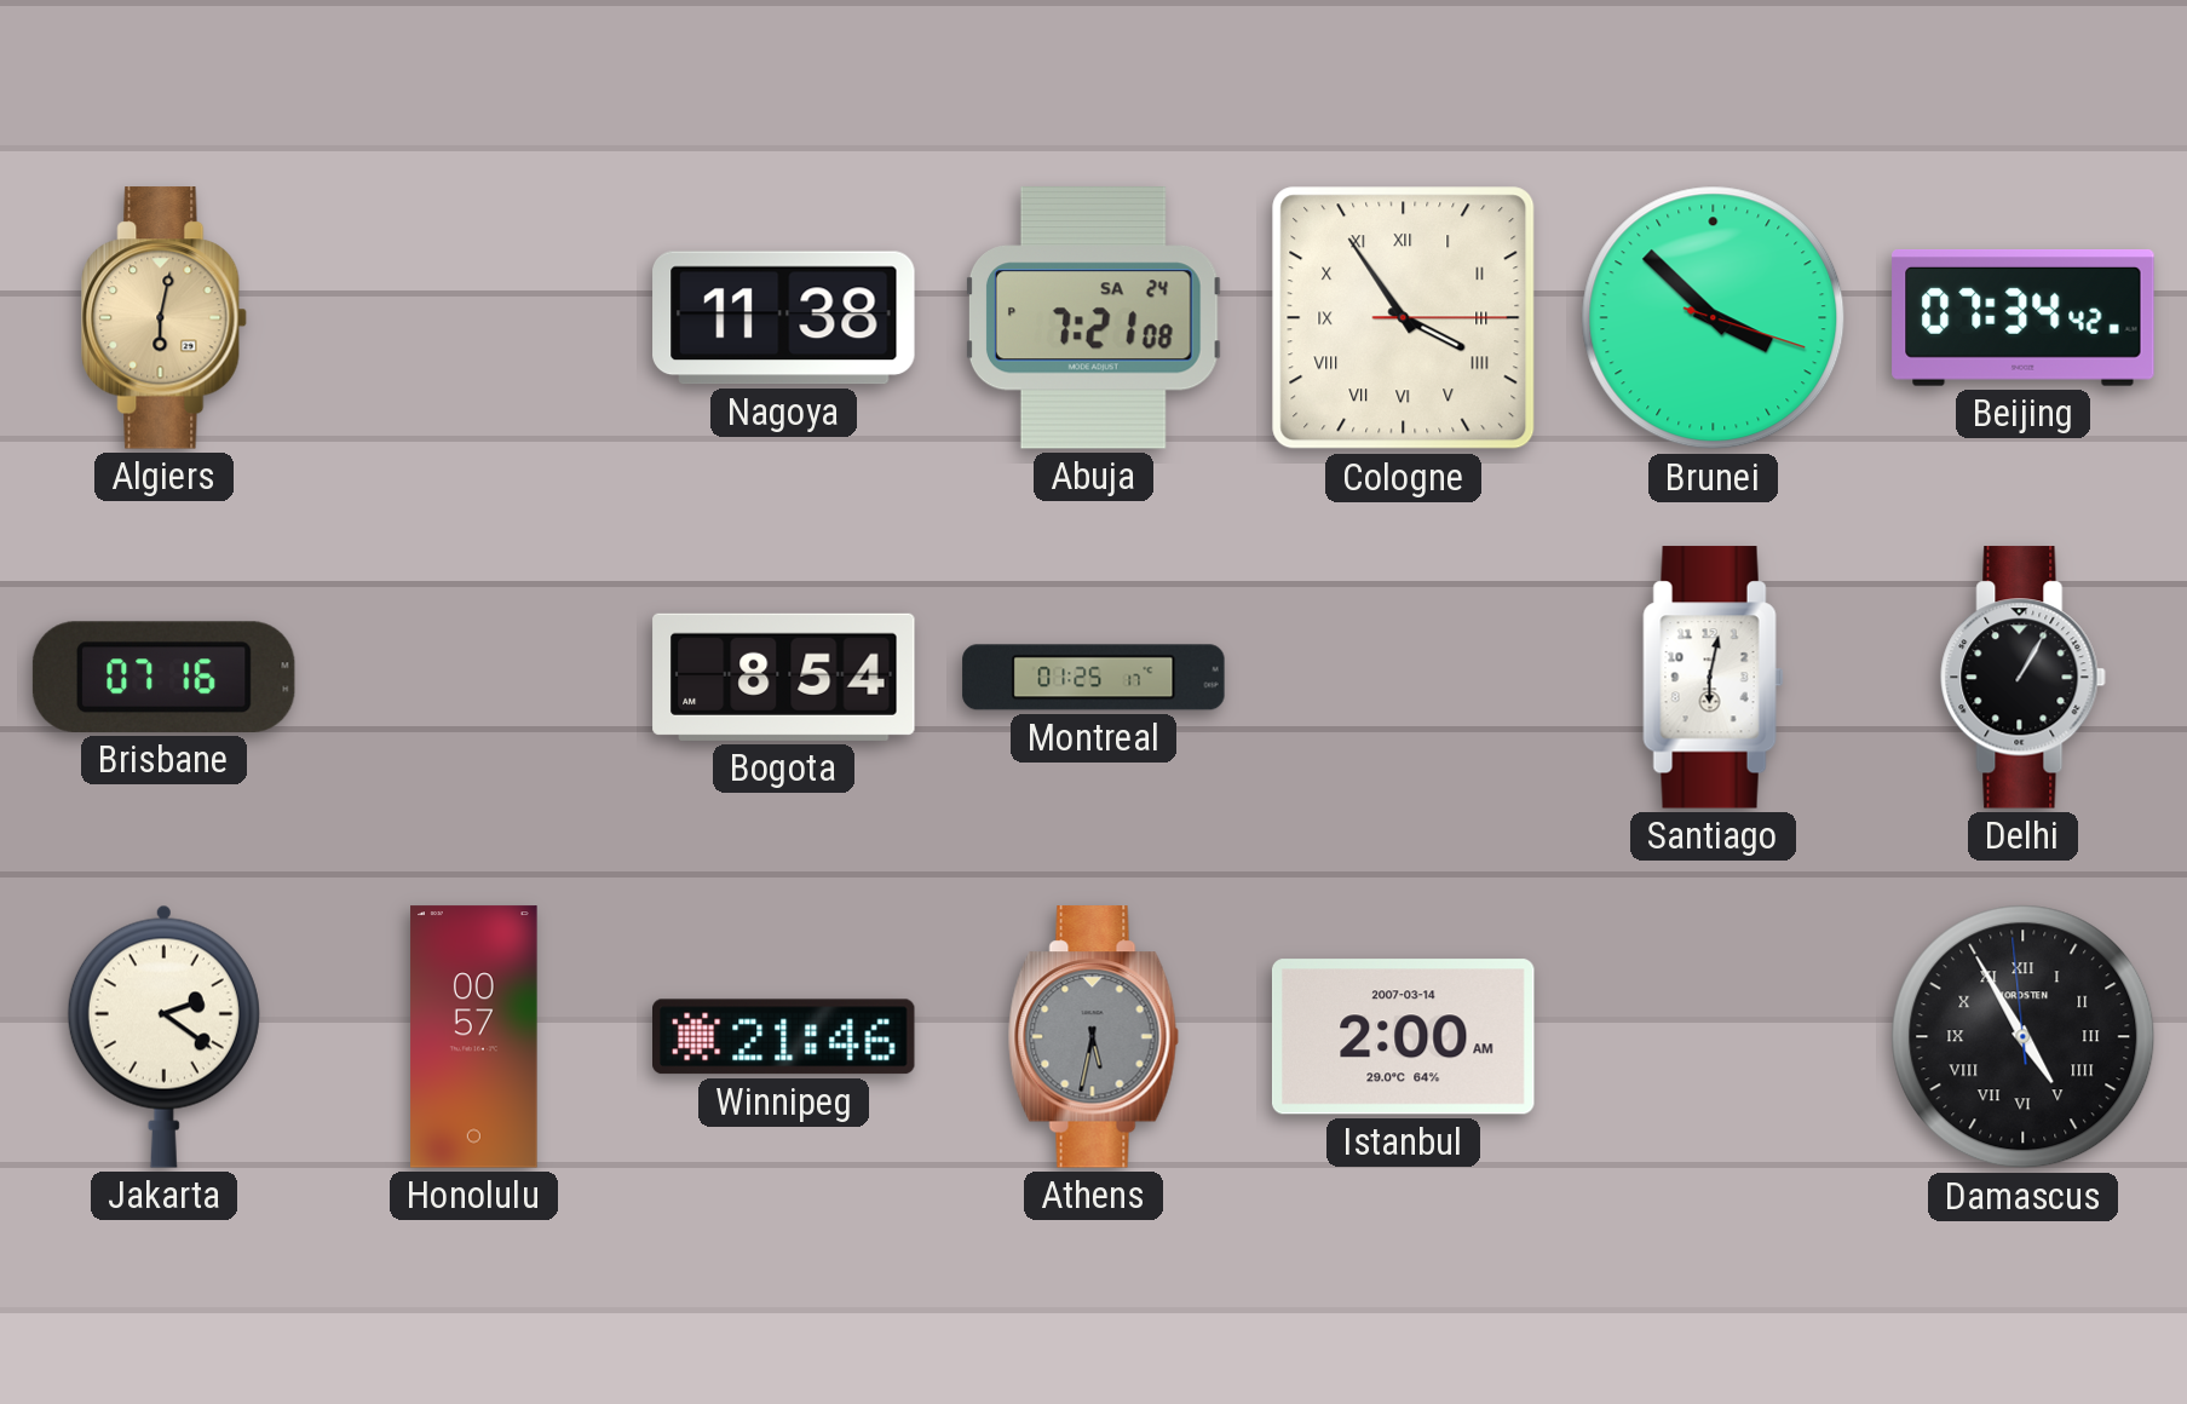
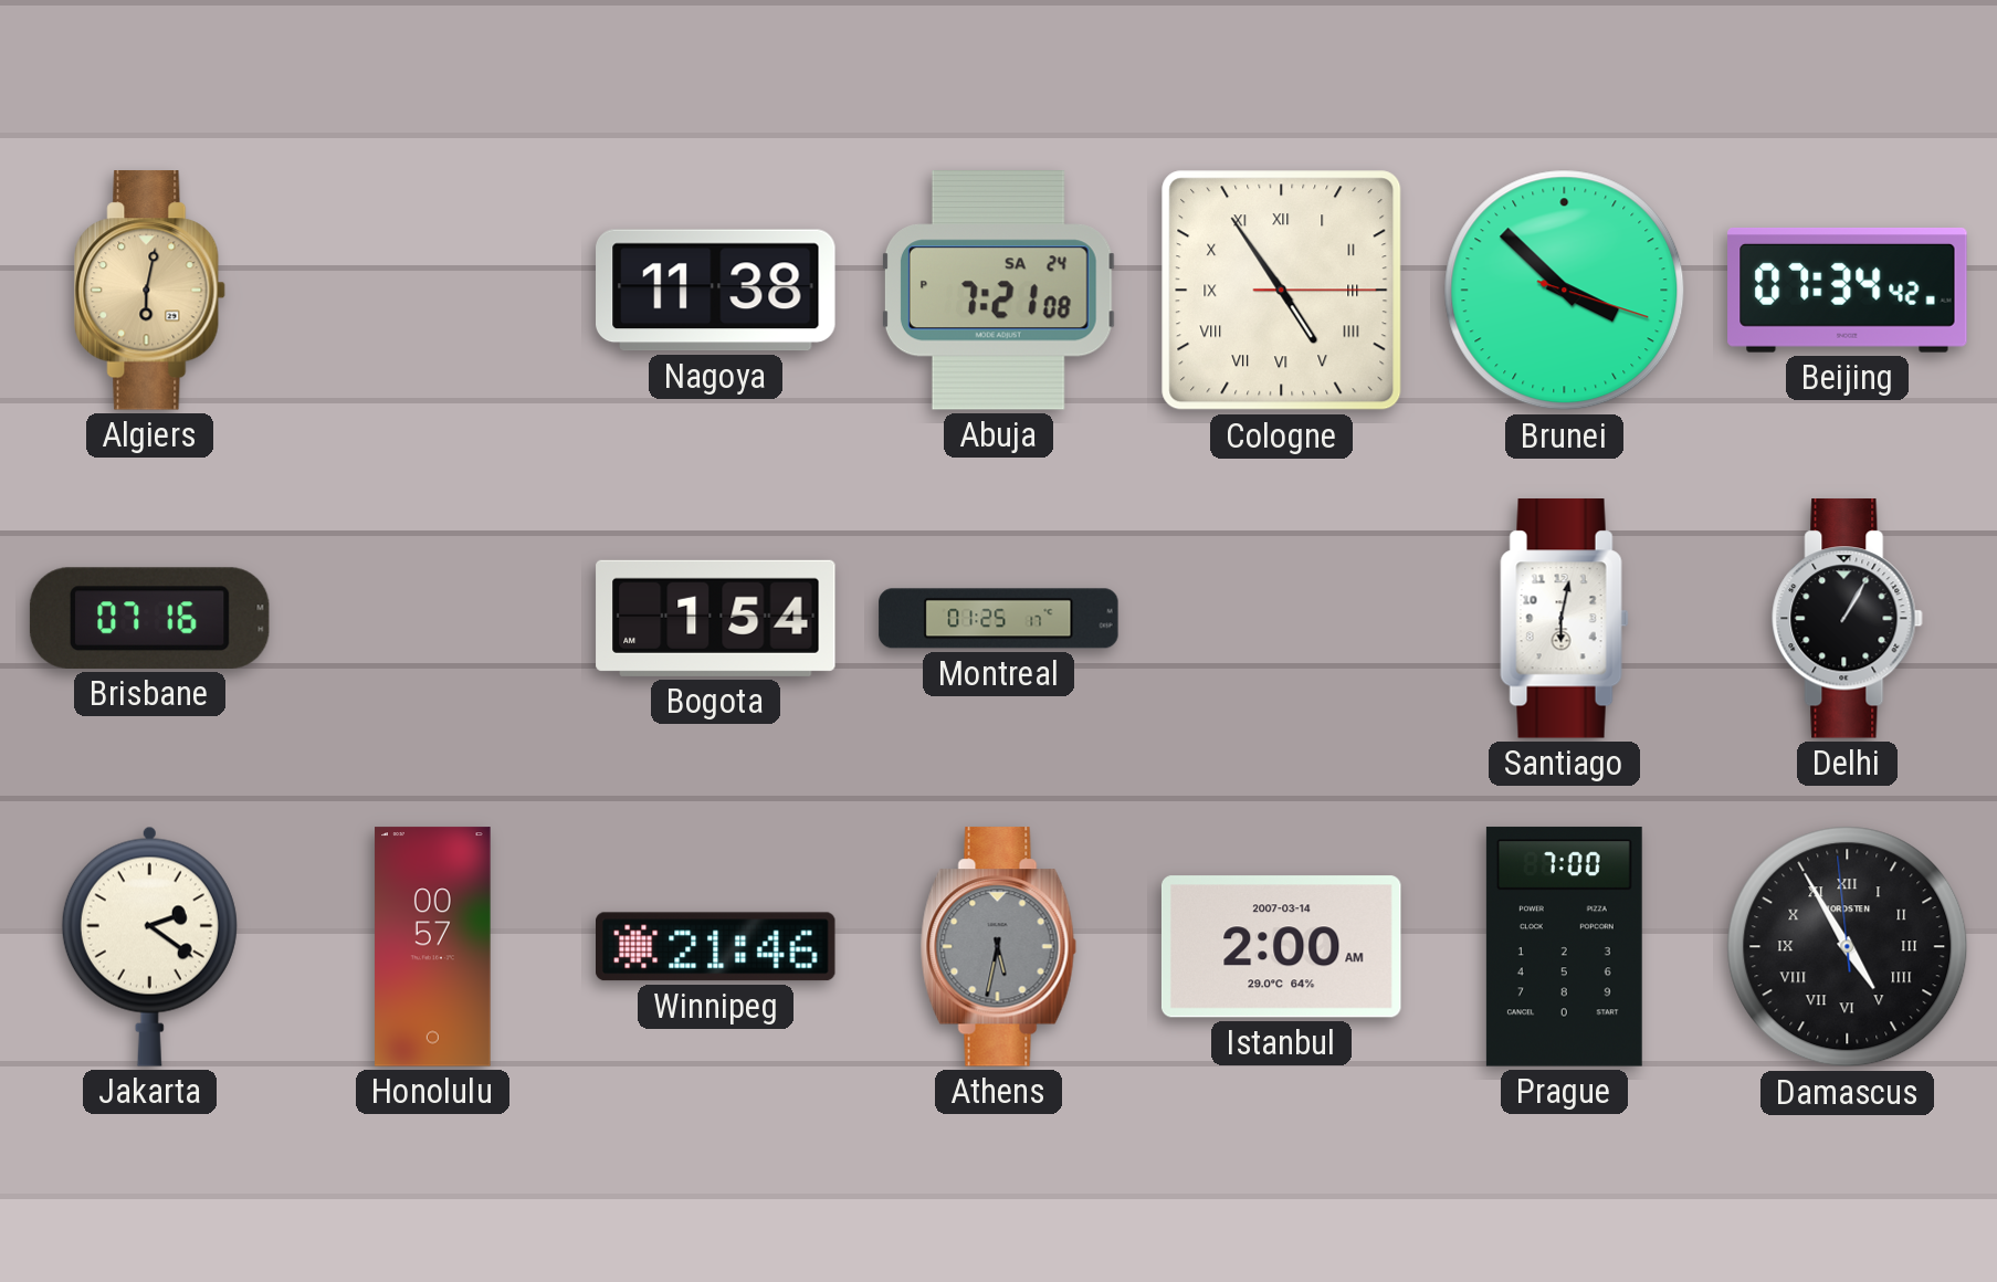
Cologne: 3:54 -> 4:54 (1282, 291)
Bogota: 8:54 -> 1:54 (716, 618)
Prague: none -> 7:00 (1564, 947)
